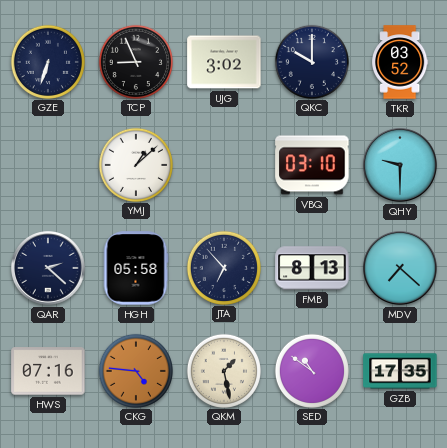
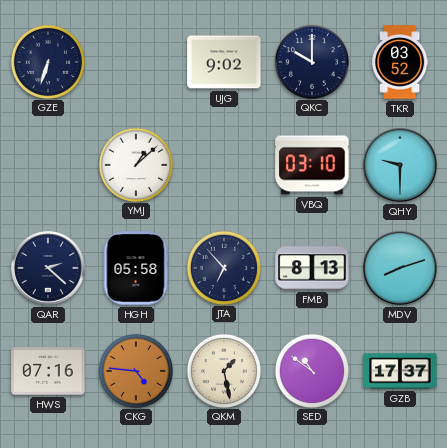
TCP: 8:56 -> none (135, 61)
UJG: 3:02 -> 9:02 (224, 62)
MDV: 7:22 -> 8:12 (400, 268)
GZB: 17:35 -> 17:37 (400, 371)
